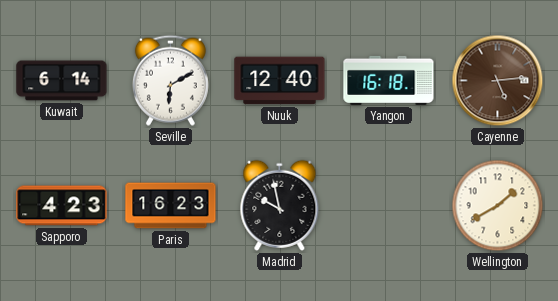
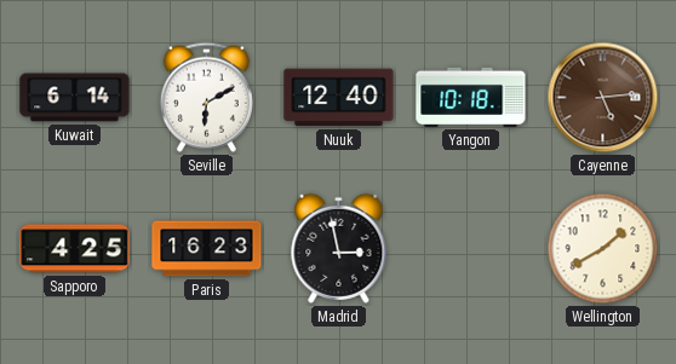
Yangon: 16:18 -> 10:18 (471, 97)
Sapporo: 4:23 -> 4:25 (75, 249)
Madrid: 9:58 -> 2:58 (339, 248)
